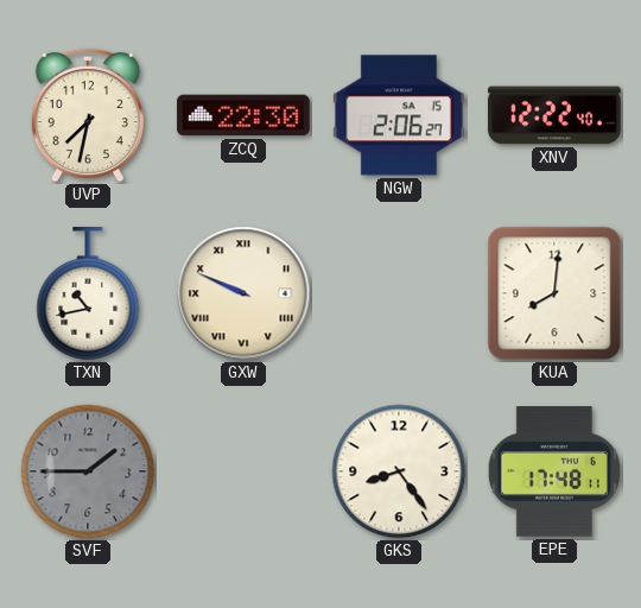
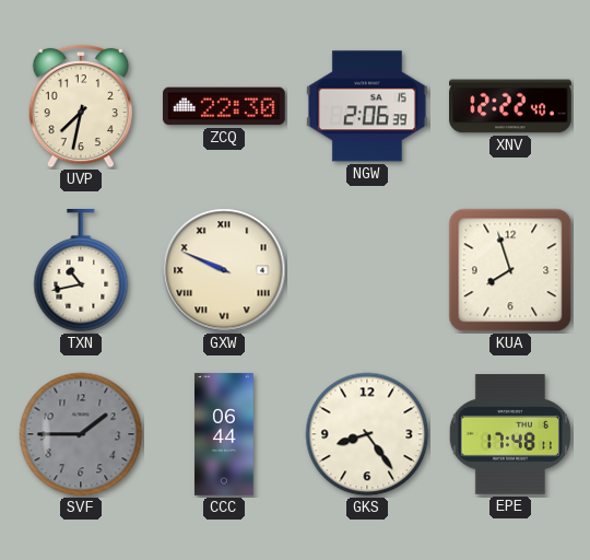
NGW: 2:06:27 -> 2:06:39 (367, 106)
KUA: 8:01 -> 7:57 (510, 270)
CCC: none -> 06:44 (224, 434)
